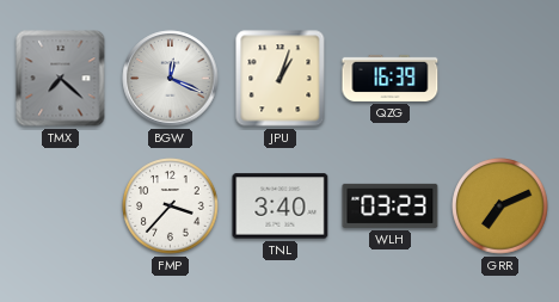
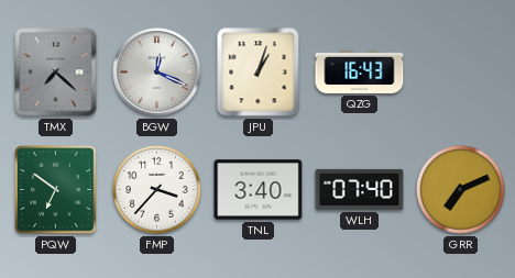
QZG: 16:39 -> 16:43 (360, 71)
PQW: none -> 6:51 (56, 190)
WLH: 03:23 -> 07:40 (360, 189)
